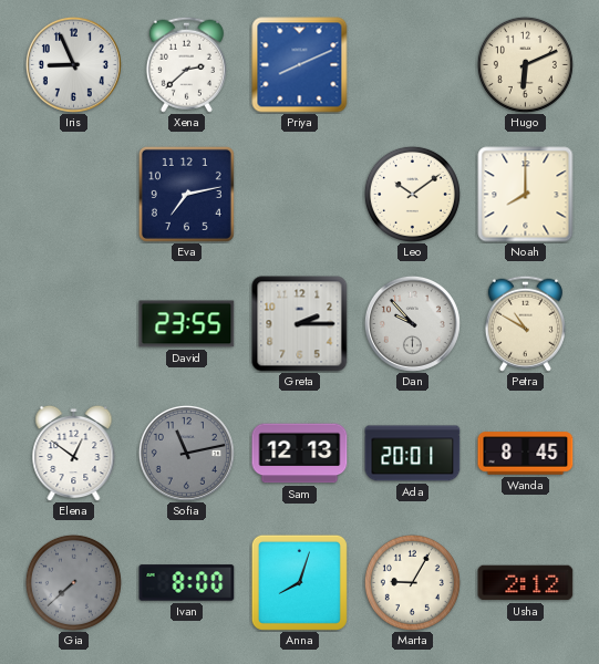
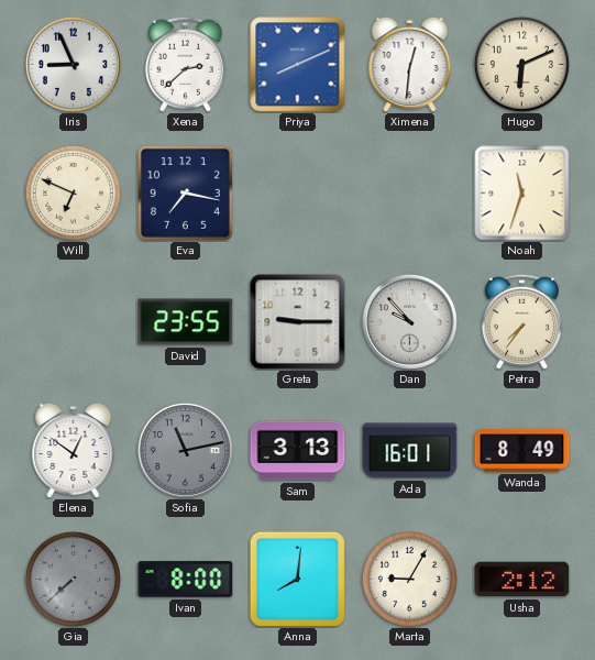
Ximena: none -> 12:31 (410, 64)
Will: none -> 6:49 (73, 193)
Eva: 7:13 -> 7:17 (185, 193)
Leo: 10:09 -> none (412, 194)
Noah: 8:00 -> 11:33 (522, 194)
Greta: 2:15 -> 9:15 (298, 322)
Petra: 10:50 -> 7:36 (521, 321)
Sam: 12:13 -> 3:13 (298, 451)
Ada: 20:01 -> 16:01 (410, 451)
Wanda: 8:45 -> 8:49 (522, 451)
Anna: 8:03 -> 8:01 (297, 579)
